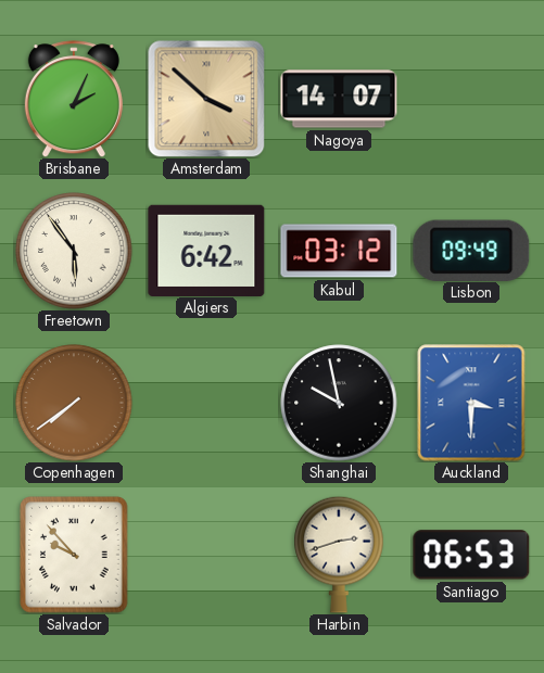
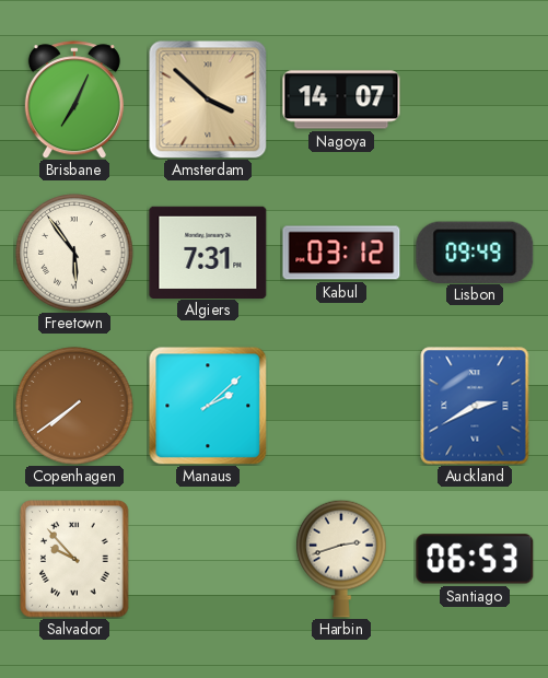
Brisbane: 2:04 -> 7:04 (74, 100)
Algiers: 6:42 -> 7:31 (208, 252)
Manaus: none -> 2:08 (208, 406)
Shanghai: 9:58 -> none (339, 403)
Auckland: 3:30 -> 2:40 (475, 406)
